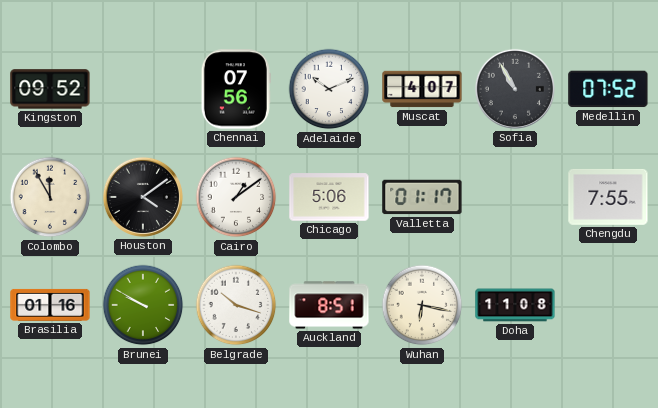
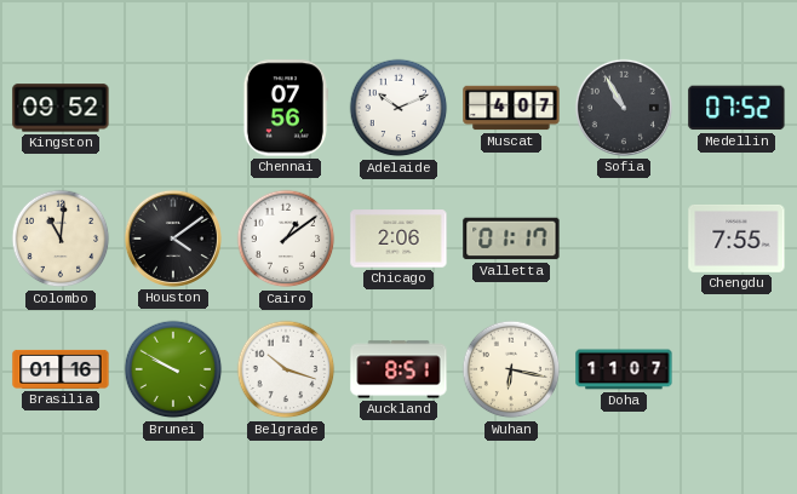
Colombo: 11:55 -> 11:01 (61, 239)
Chicago: 5:06 -> 2:06 (398, 239)
Doha: 11:08 -> 11:07 (624, 369)
